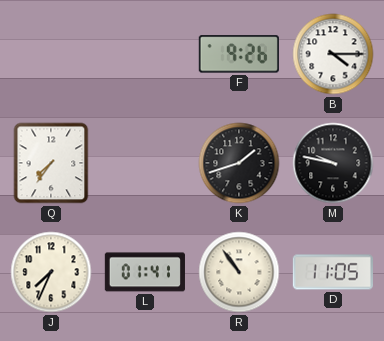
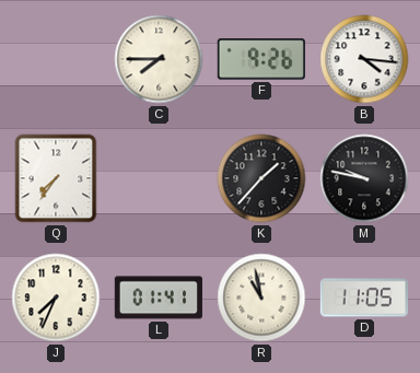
C: none -> 7:45 (159, 59)
B: 4:15 -> 4:16 (364, 59)
K: 1:42 -> 1:37 (261, 178)
R: 10:54 -> 10:58 (261, 298)
